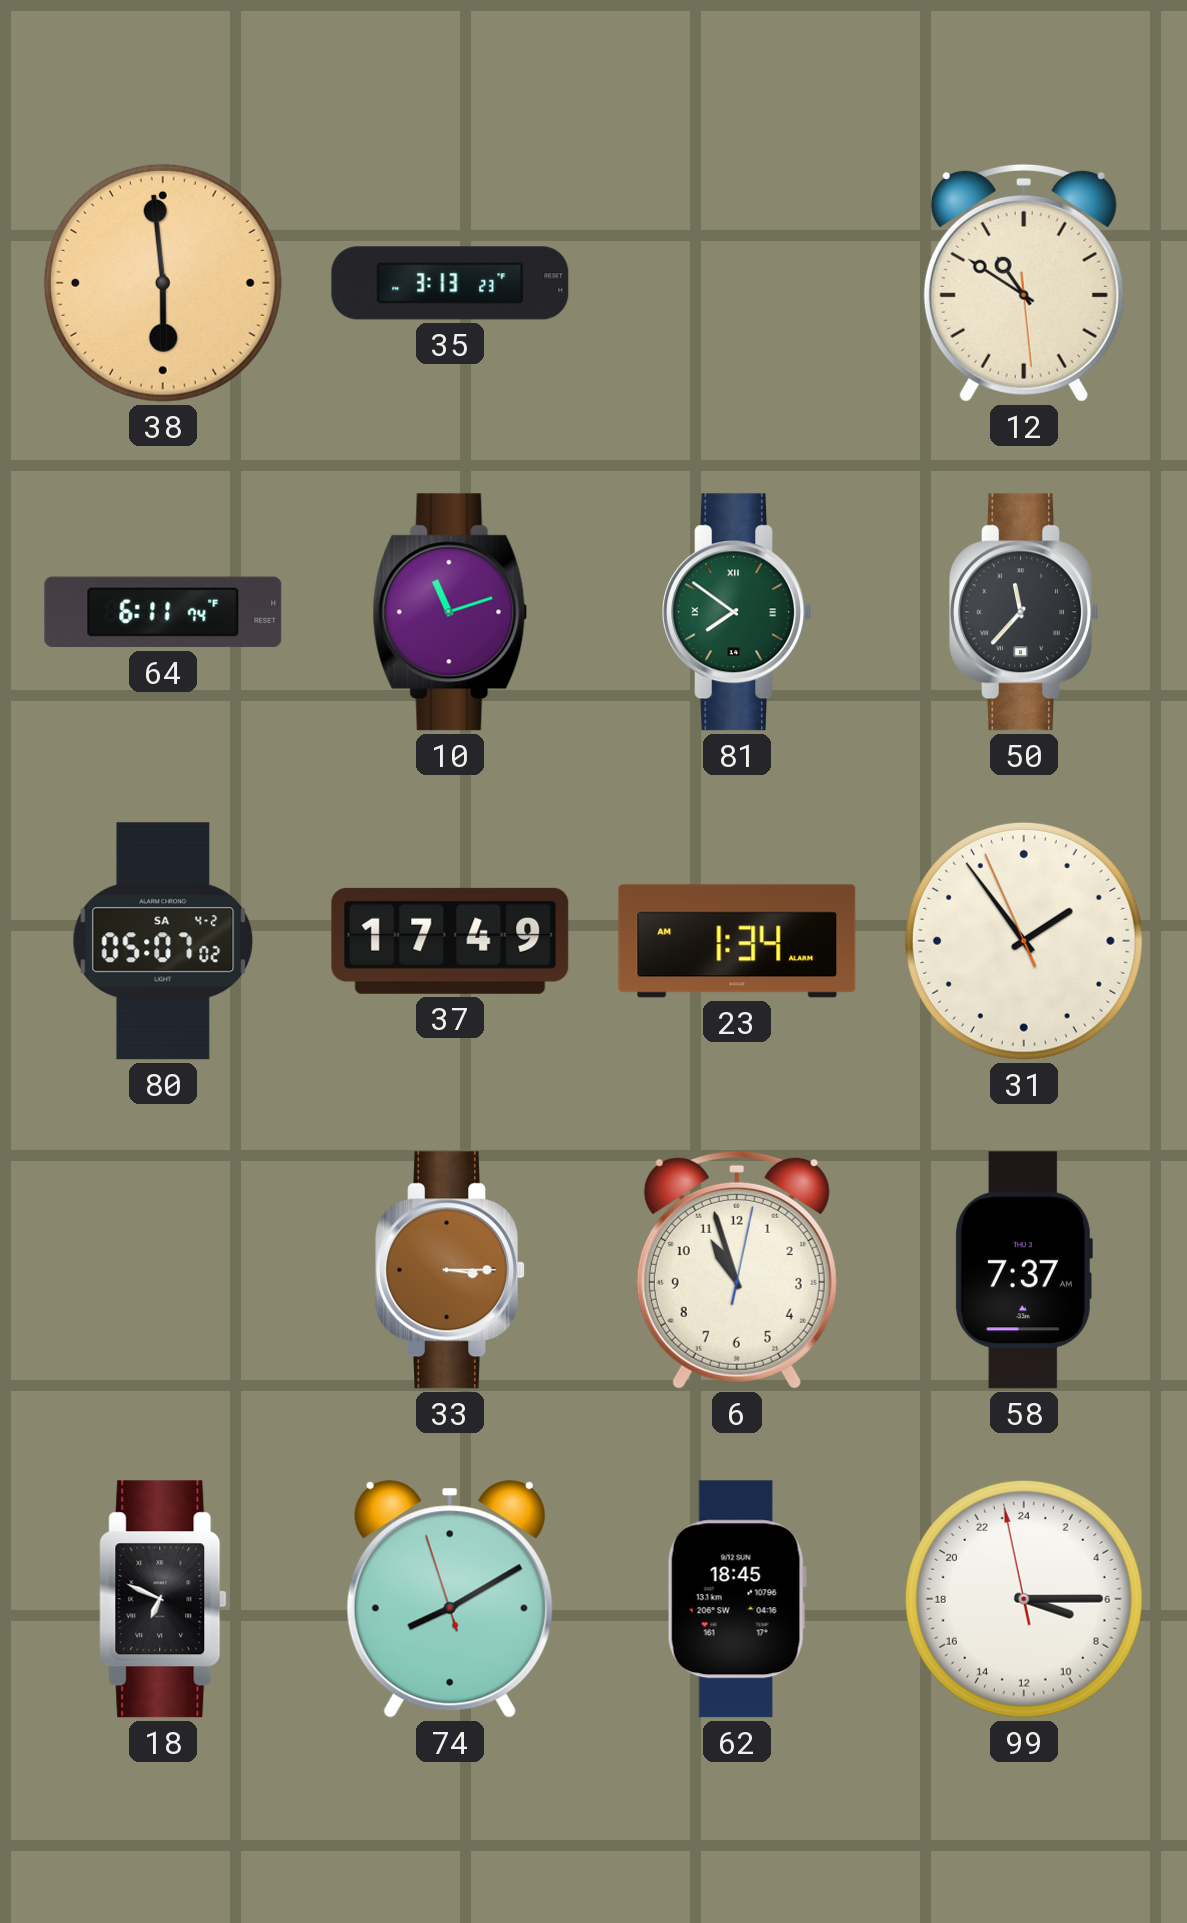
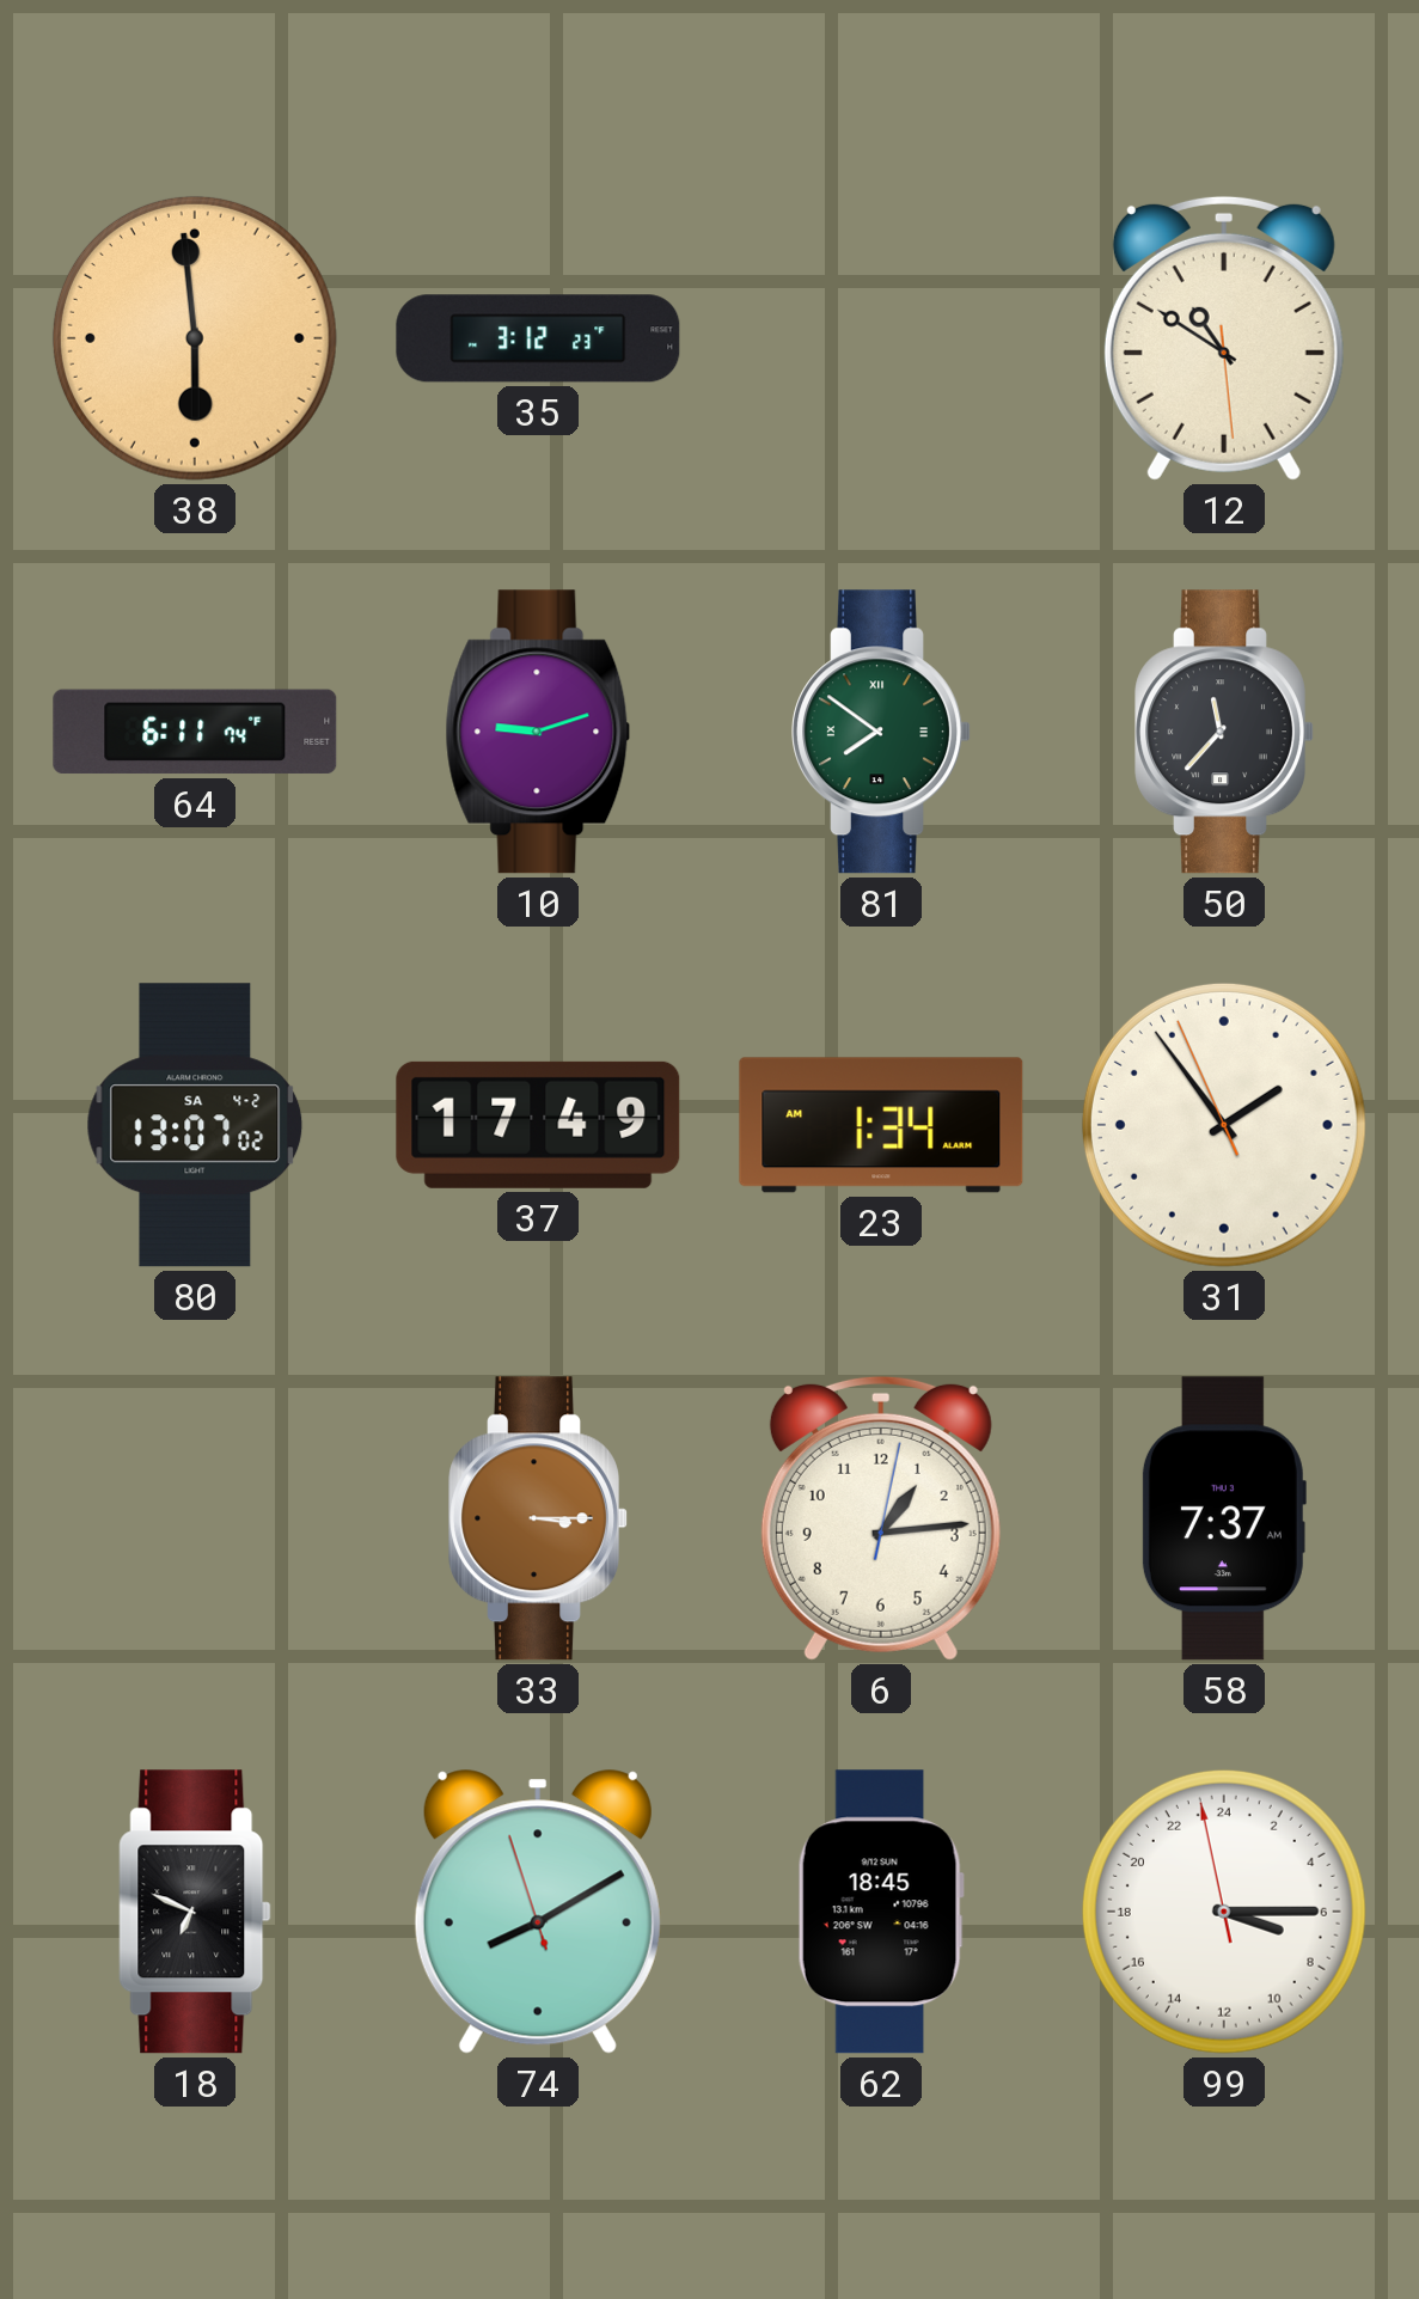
35: 3:13 -> 3:12 (538, 338)
10: 11:12 -> 9:12 (538, 732)
80: 05:07 -> 13:07 (195, 1125)
6: 10:57 -> 1:14 (881, 1518)
